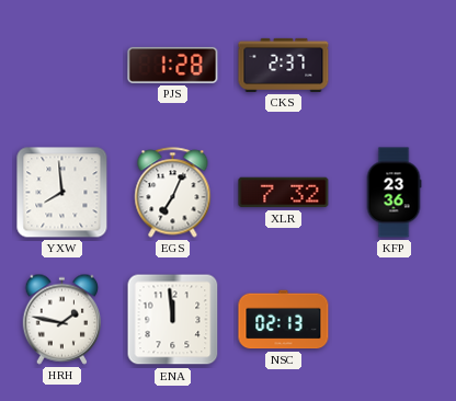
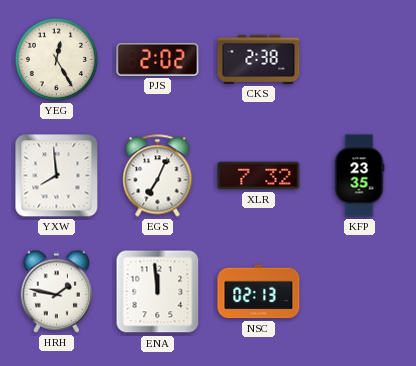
YEG: none -> 12:25 (56, 59)
PJS: 1:28 -> 2:02 (158, 59)
CKS: 2:37 -> 2:38 (259, 59)
KFP: 23:36 -> 23:35 (359, 176)
